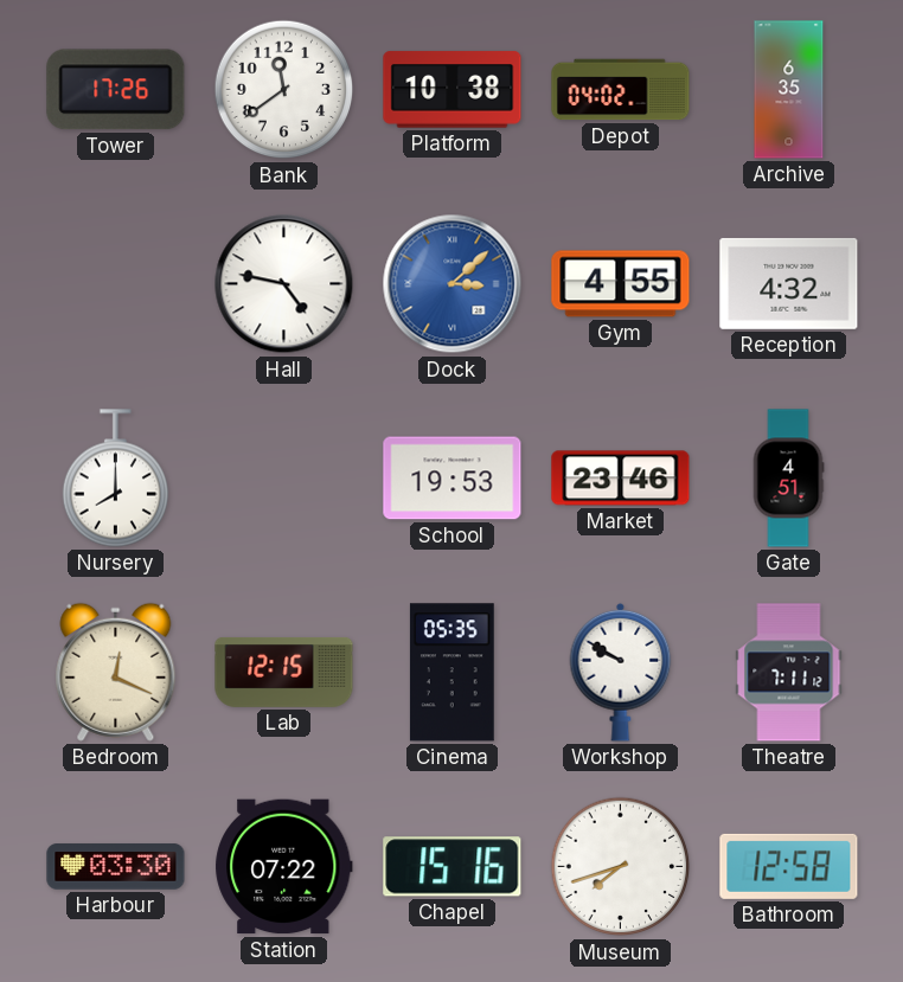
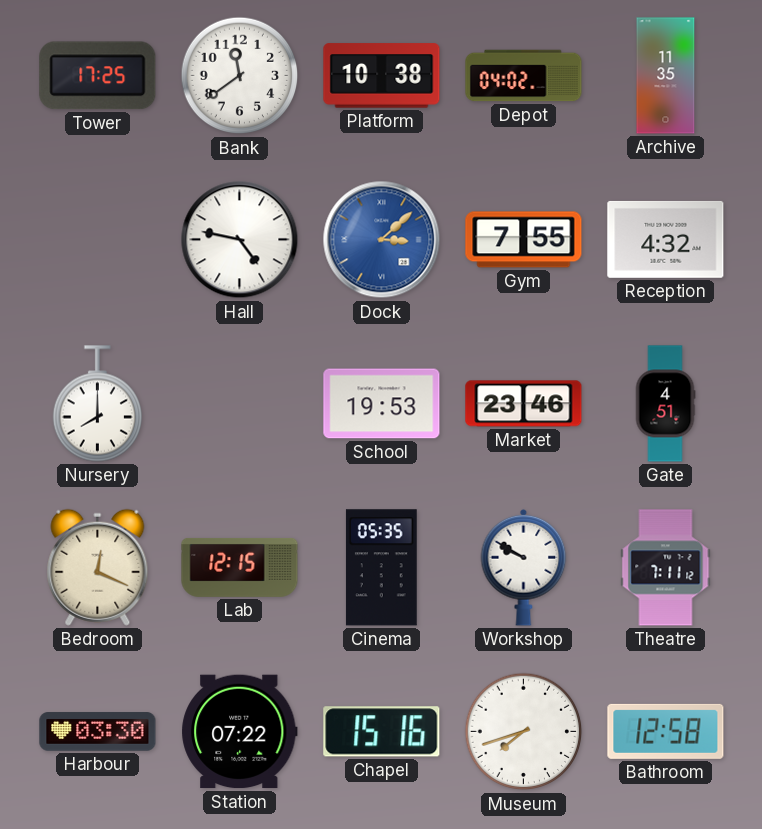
Tower: 17:26 -> 17:25 (98, 76)
Archive: 6:35 -> 11:35 (666, 76)
Gym: 4:55 -> 7:55 (524, 240)
